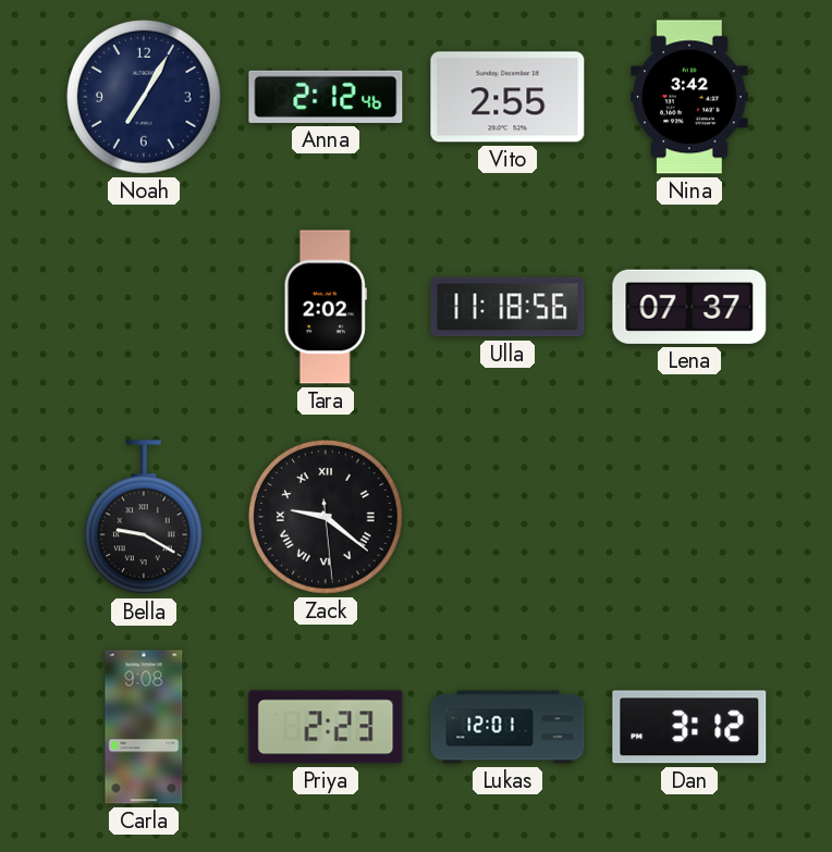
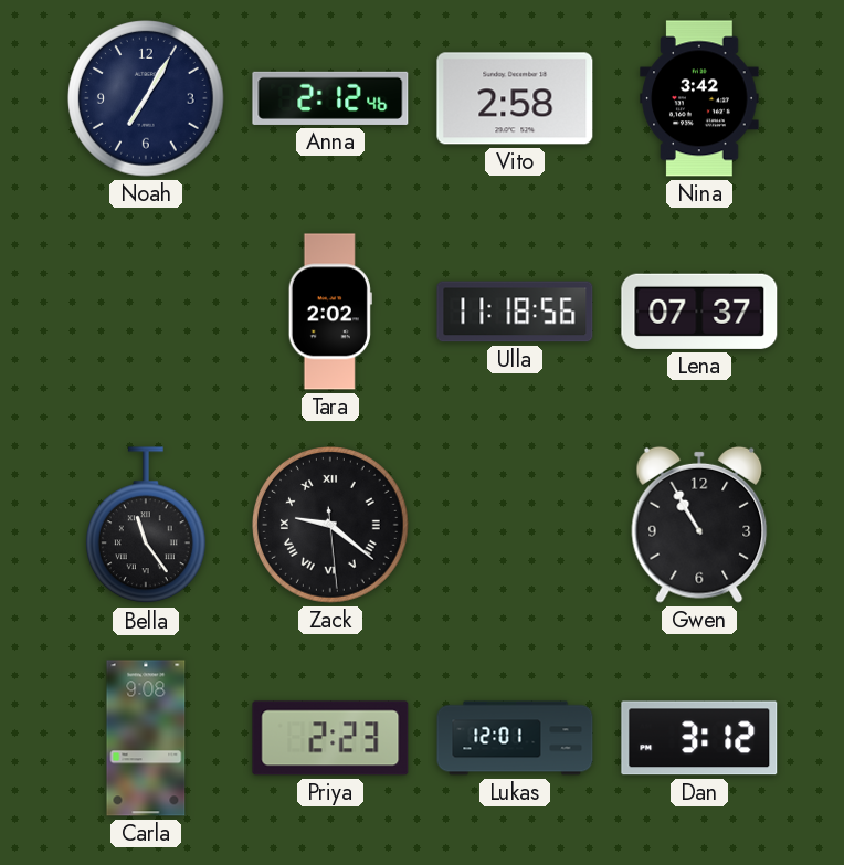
Vito: 2:55 -> 2:58 (515, 98)
Bella: 9:20 -> 11:24 (146, 526)
Gwen: none -> 10:55 (699, 525)
